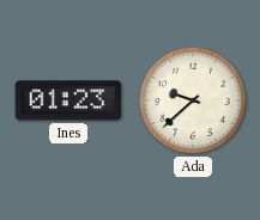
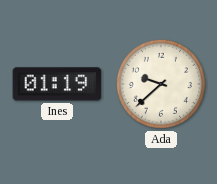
Ines: 01:23 -> 01:19 (57, 84)
